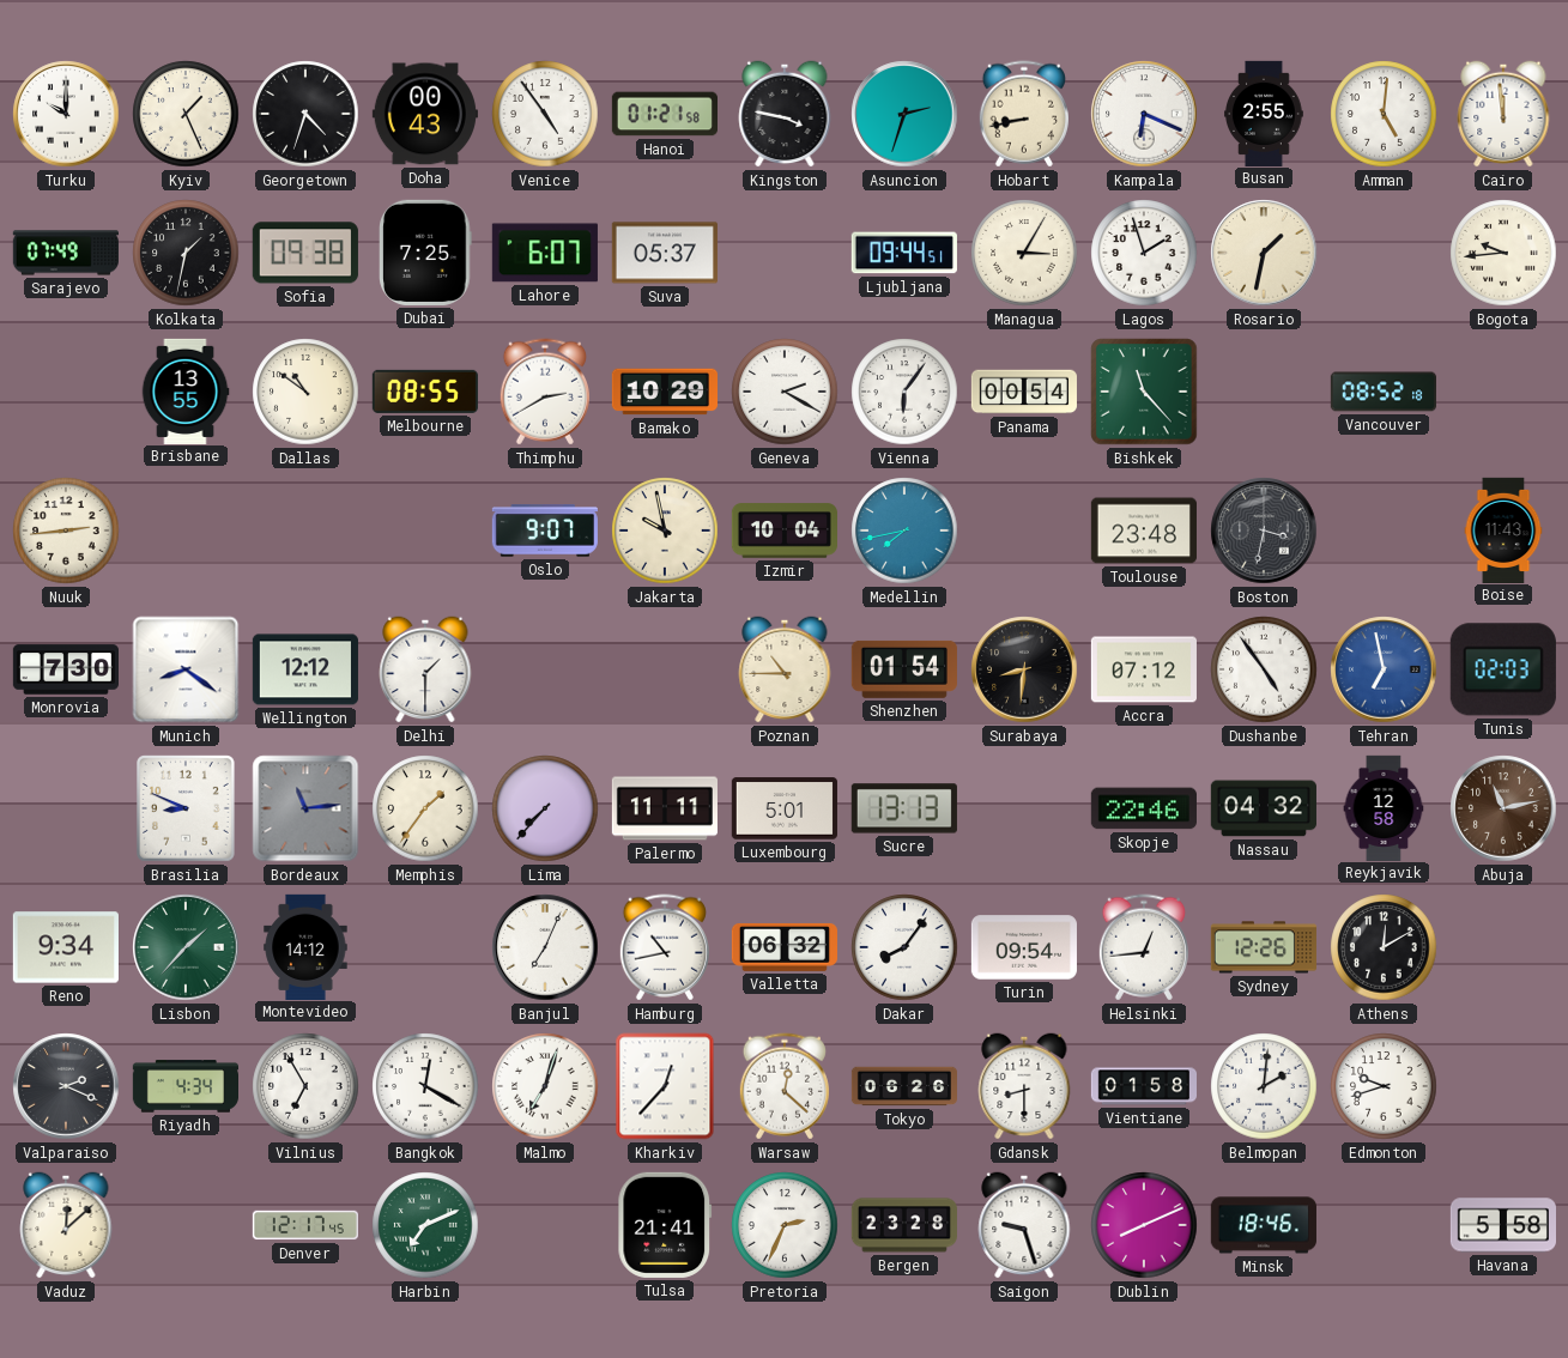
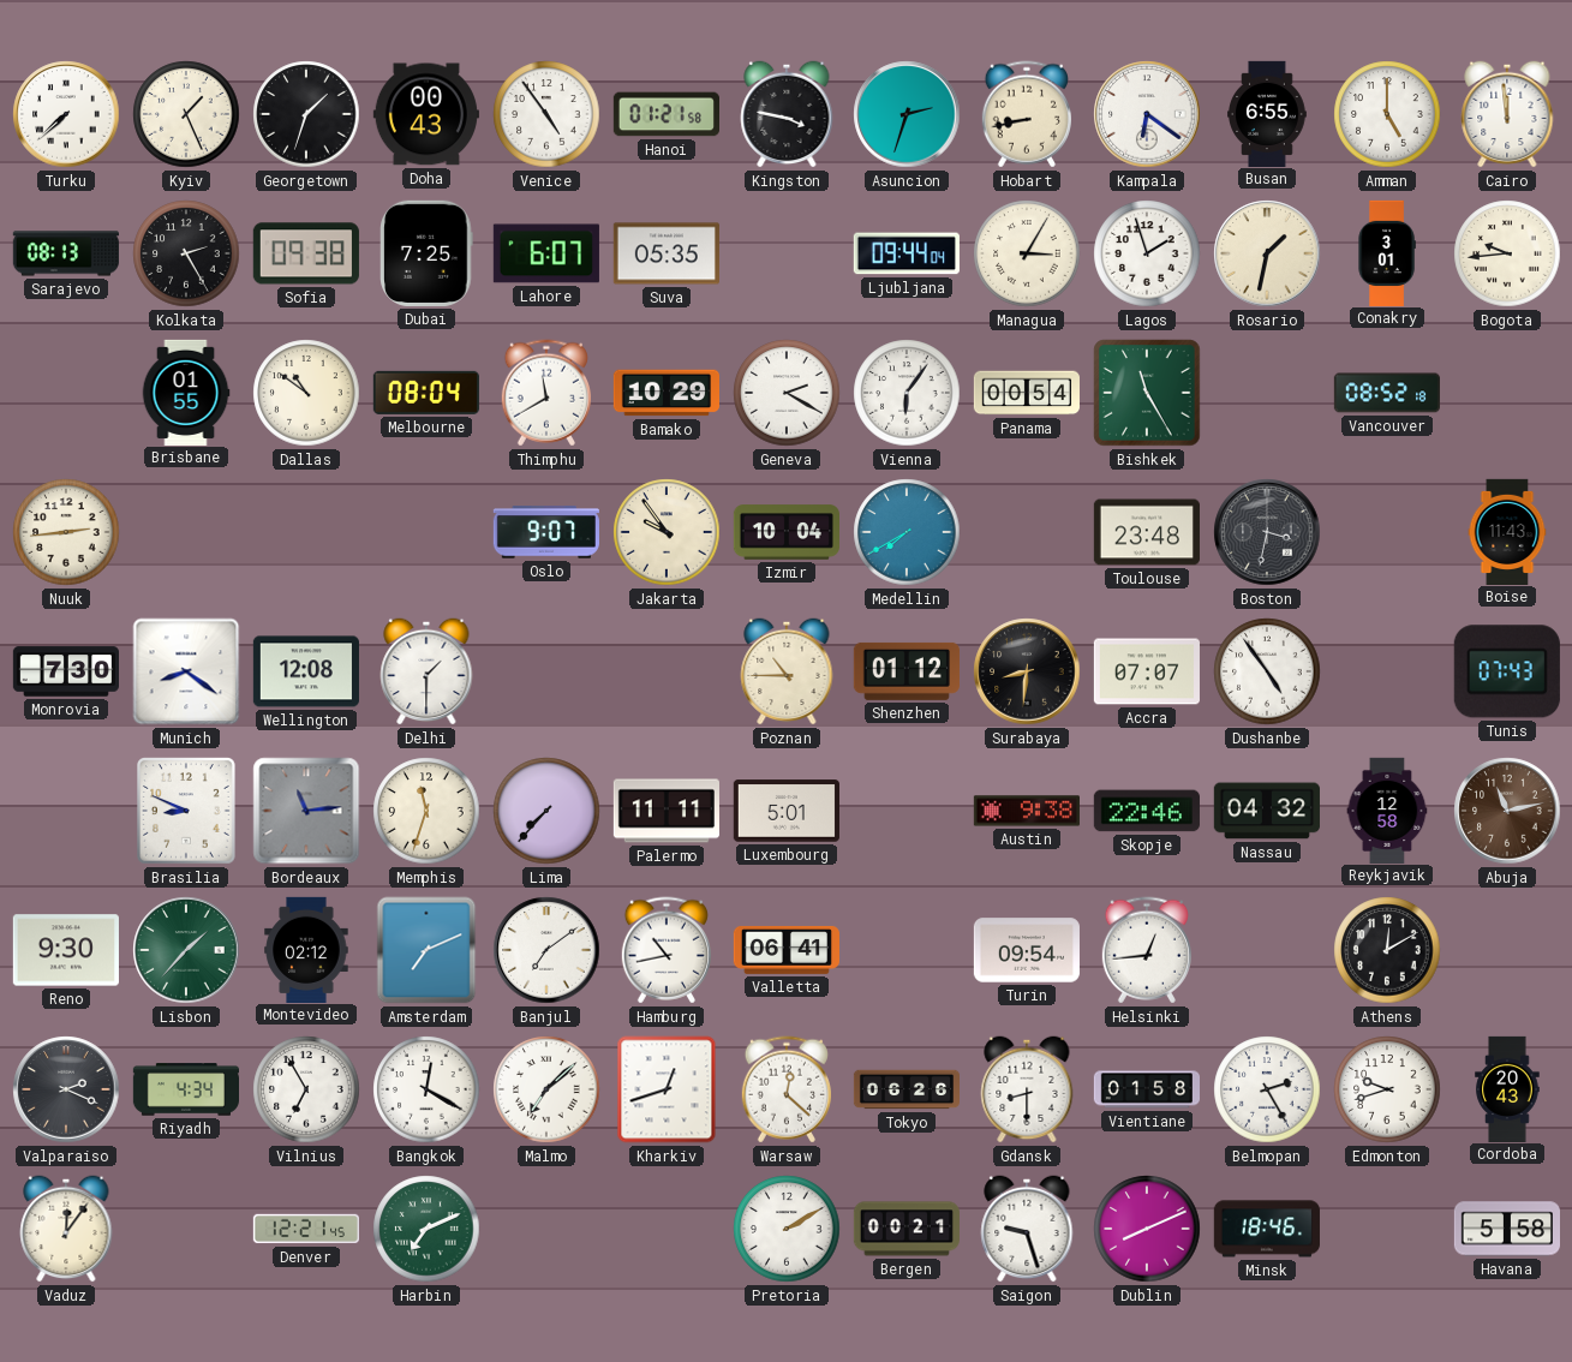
Turku: 10:00 -> 7:38 (66, 114)
Georgetown: 4:33 -> 1:33 (306, 114)
Kampala: 6:19 -> 6:21 (1147, 114)
Busan: 2:55 -> 6:55 (1267, 113)
Amman: 5:01 -> 5:00 (1387, 114)
Sarajevo: 07:49 -> 08:13 (66, 253)
Kolkata: 1:32 -> 2:25 (186, 253)
Suva: 05:37 -> 05:35 (667, 253)
Ljubljana: 09:44:51 -> 09:44:04 (907, 253)
Conakry: none -> 3:01 (1387, 252)
Brisbane: 13:55 -> 01:55 (186, 392)
Melbourne: 08:55 -> 08:04 (426, 393)
Thimphu: 2:40 -> 11:40 (546, 393)
Bishkek: 11:23 -> 11:25 (1147, 393)
Jakarta: 9:58 -> 9:54 (667, 532)
Medellin: 7:43 -> 7:40 (907, 532)
Wellington: 12:12 -> 12:08 (306, 671)
Shenzhen: 01:54 -> 01:12 (907, 671)
Accra: 07:12 -> 07:07 (1147, 671)
Tehran: 6:58 -> none (1384, 669)
Tunis: 02:03 -> 07:43 (1507, 671)
Memphis: 1:36 -> 11:33 (426, 811)
Sucre: 13:13 -> none (904, 808)
Austin: none -> 9:38 (1027, 811)
Reno: 9:34 -> 9:30 (66, 950)
Montevideo: 14:12 -> 02:12 (306, 949)
Amsterdam: none -> 7:11 (426, 950)
Banjul: 7:04 -> 7:09 (546, 950)
Valletta: 06:32 -> 06:41 (785, 950)
Dakar: 8:06 -> none (904, 947)
Sydney: 12:26 -> none (1264, 947)
Malmo: 7:03 -> 7:08 (546, 1089)
Kharkiv: 12:37 -> 12:42 (667, 1089)
Belmopan: 2:01 -> 2:25 (1267, 1089)
Cordoba: none -> 20:43 (1507, 1088)
Vaduz: 12:08 -> 12:06 (66, 1229)
Denver: 12:17 -> 12:21 (305, 1229)
Tulsa: 21:41 -> none (665, 1225)
Pretoria: 2:34 -> 2:10 (787, 1229)
Bergen: 23:28 -> 00:21 (907, 1229)
